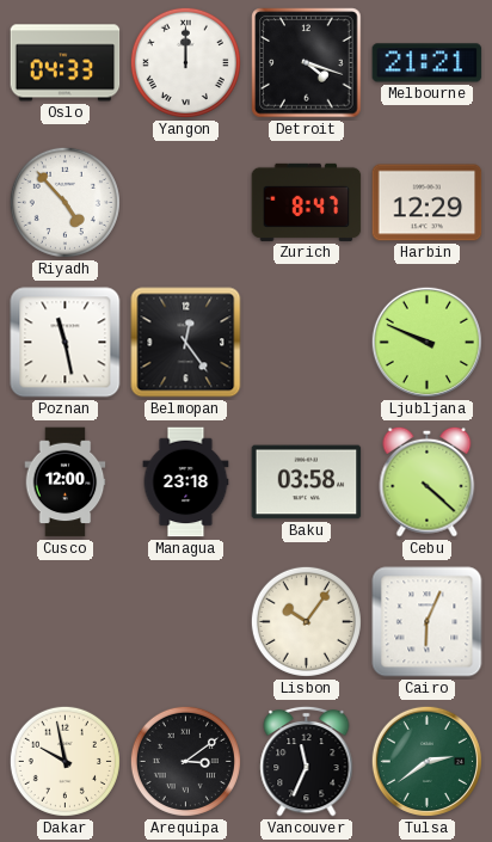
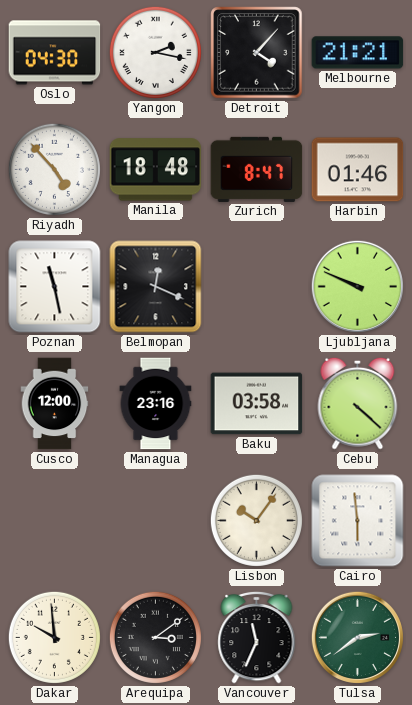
Oslo: 04:33 -> 04:30 (55, 53)
Yangon: 12:00 -> 2:17 (155, 52)
Detroit: 4:18 -> 4:07 (257, 53)
Manila: none -> 18:48 (156, 170)
Harbin: 12:29 -> 01:46 (358, 170)
Belmopan: 12:24 -> 12:19 (156, 287)
Managua: 23:18 -> 23:16 (156, 404)
Cairo: 6:04 -> 5:59 (358, 521)
Dakar: 9:58 -> 9:59 (54, 637)
